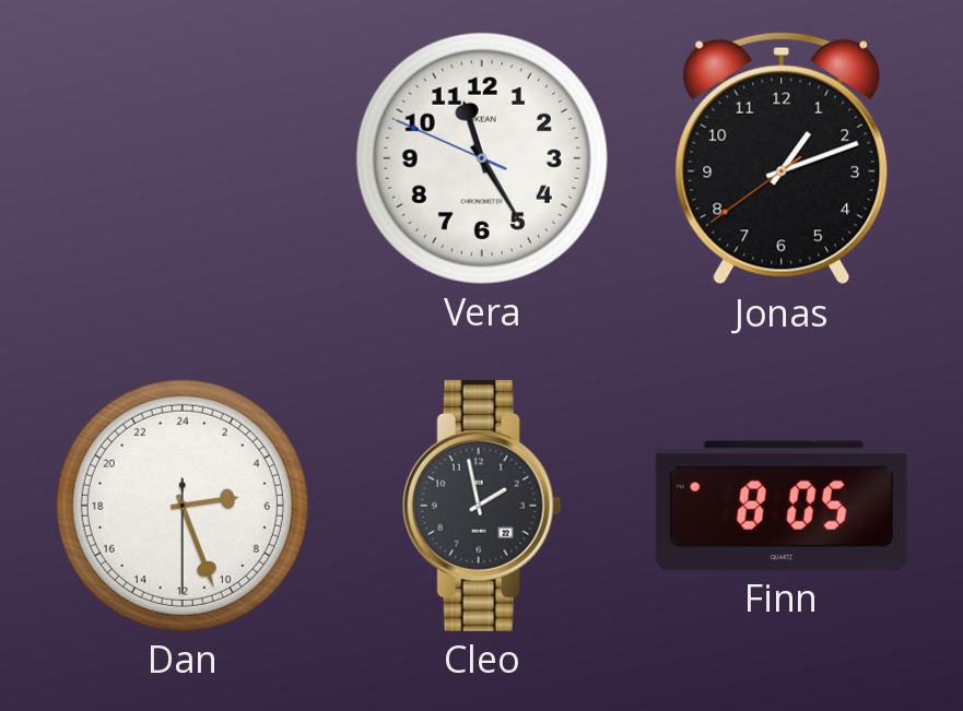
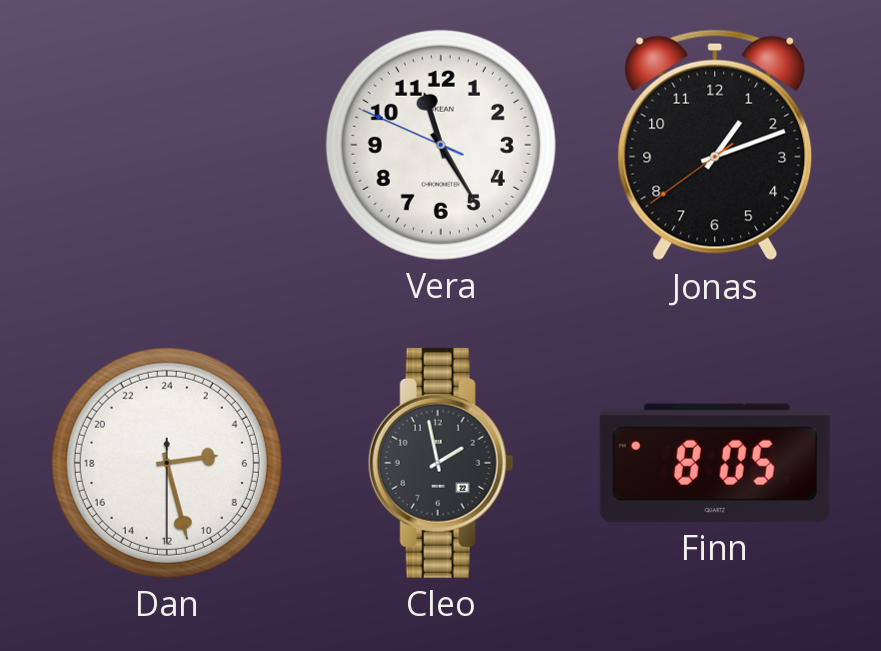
Dan: 5:26 -> 5:27 (167, 463)
